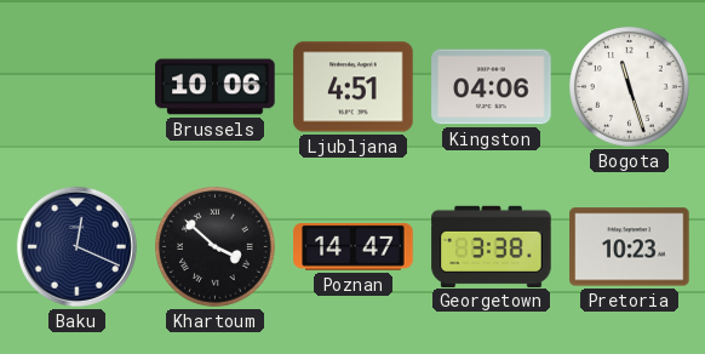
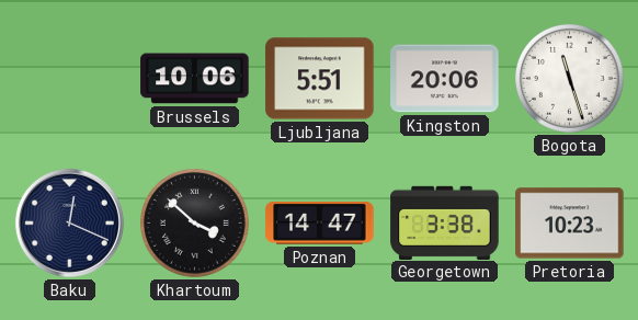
Ljubljana: 4:51 -> 5:51 (320, 79)
Kingston: 04:06 -> 20:06 (445, 79)
